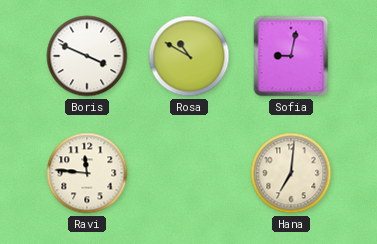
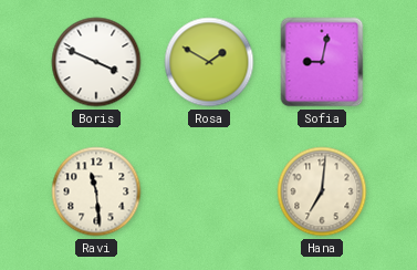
Rosa: 10:50 -> 1:50 (209, 62)
Ravi: 11:46 -> 11:29 (96, 191)
